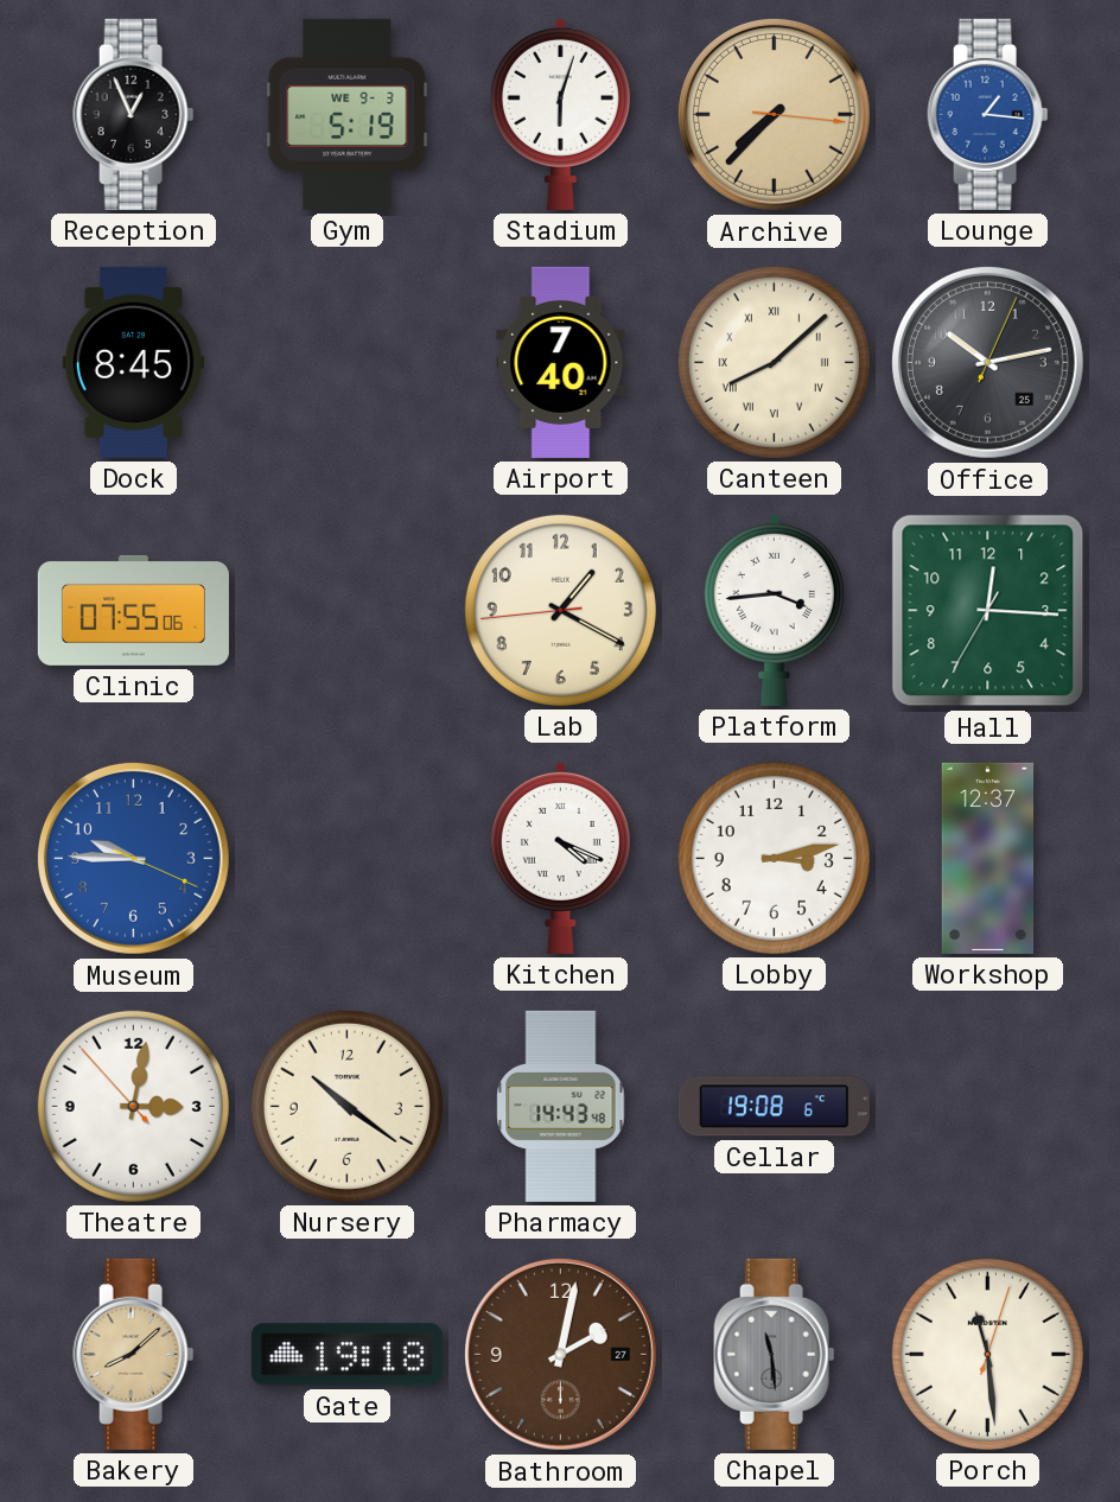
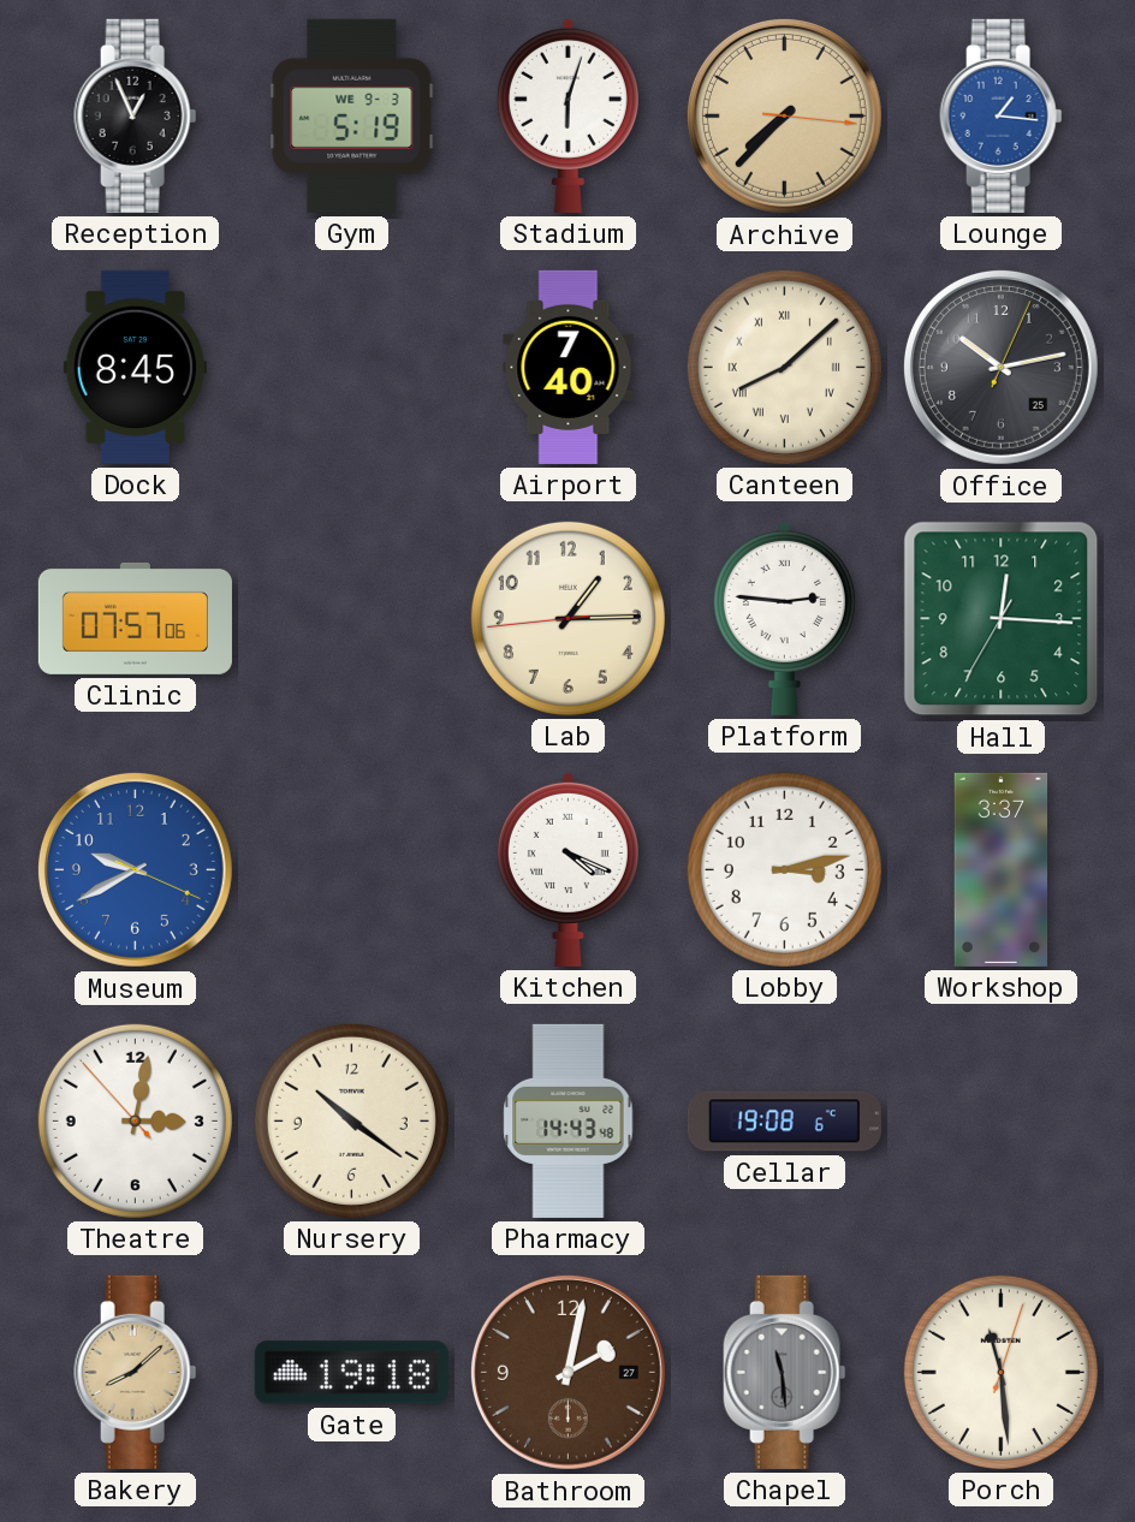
Clinic: 07:55 -> 07:57 (135, 618)
Lab: 1:19 -> 1:14 (567, 618)
Platform: 3:44 -> 2:46 (784, 618)
Museum: 9:45 -> 9:40 (135, 869)
Workshop: 12:37 -> 3:37 (1002, 869)
